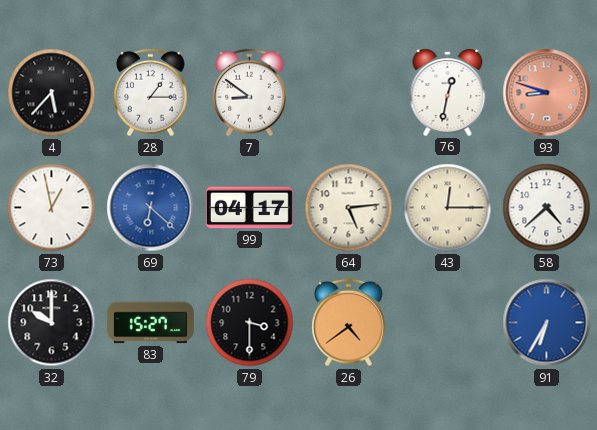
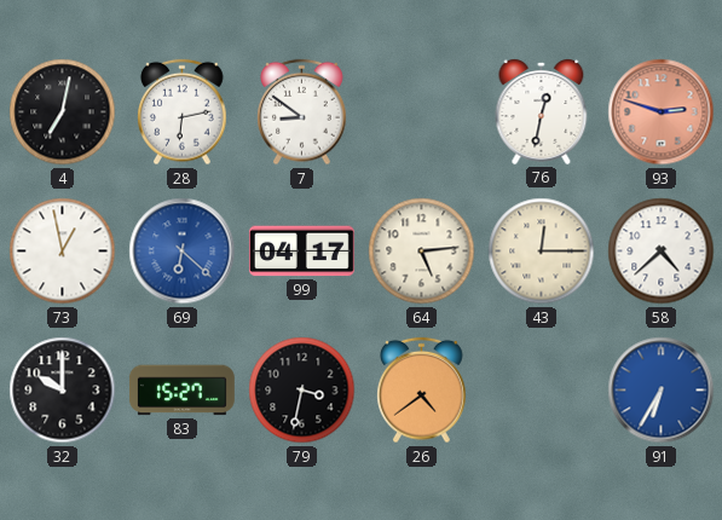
4: 5:37 -> 7:02 (63, 112)
28: 1:15 -> 6:13 (183, 112)
93: 8:48 -> 2:48 (662, 112)
79: 3:30 -> 3:32 (302, 391)
